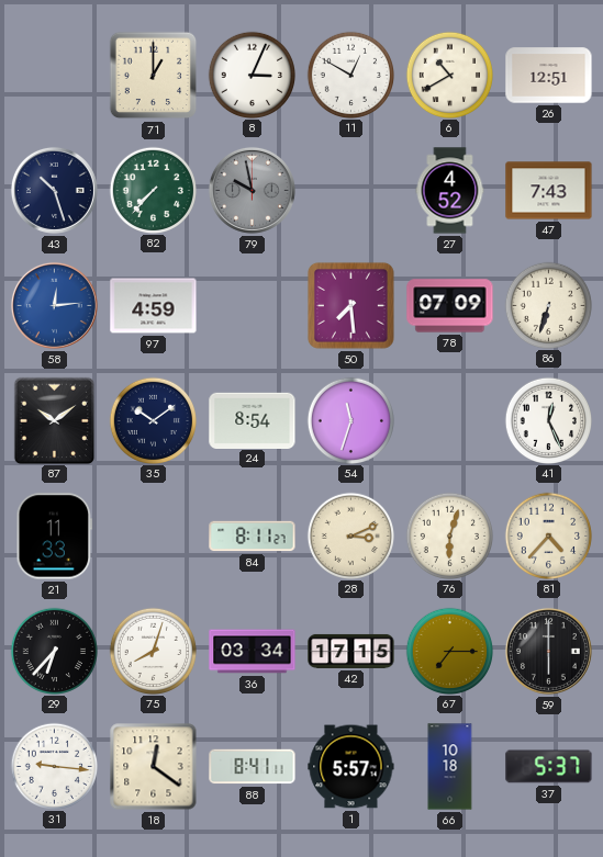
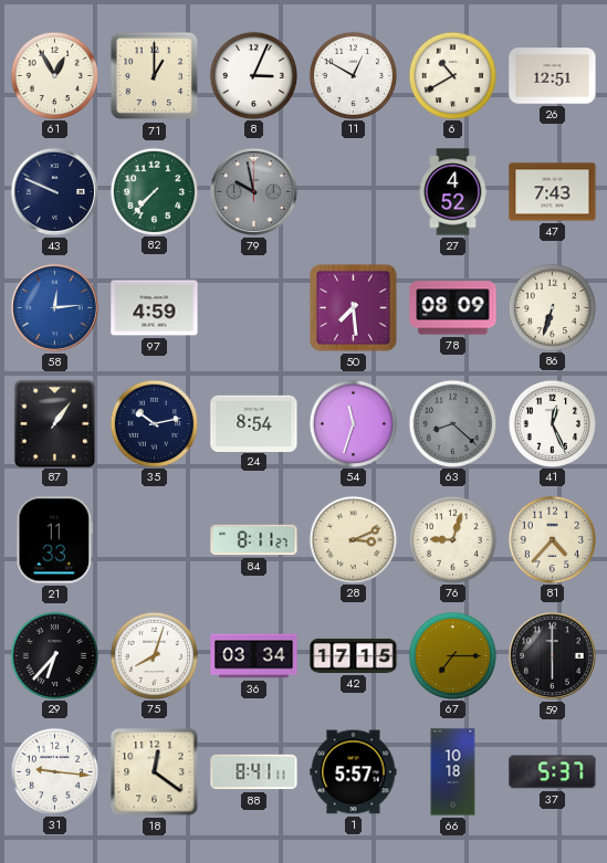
61: none -> 12:55 (54, 75)
43: 10:27 -> 9:49 (54, 191)
78: 07:09 -> 08:09 (453, 308)
87: 10:09 -> 1:06 (54, 423)
35: 10:09 -> 10:13 (154, 423)
63: none -> 8:22 (452, 423)
76: 6:03 -> 9:03 (452, 539)
